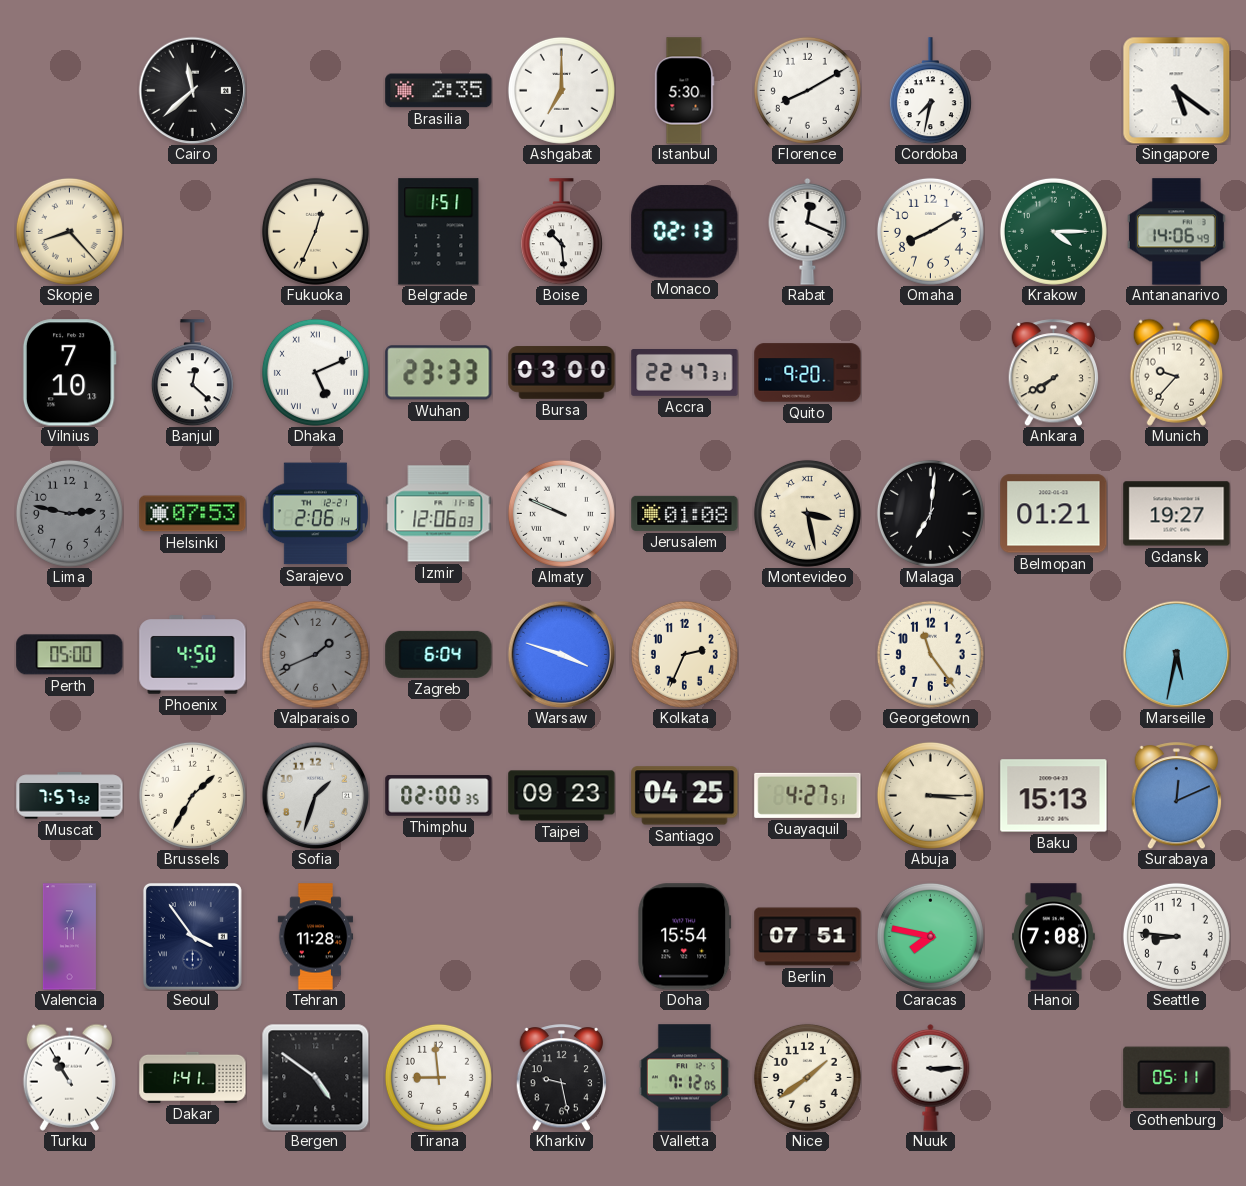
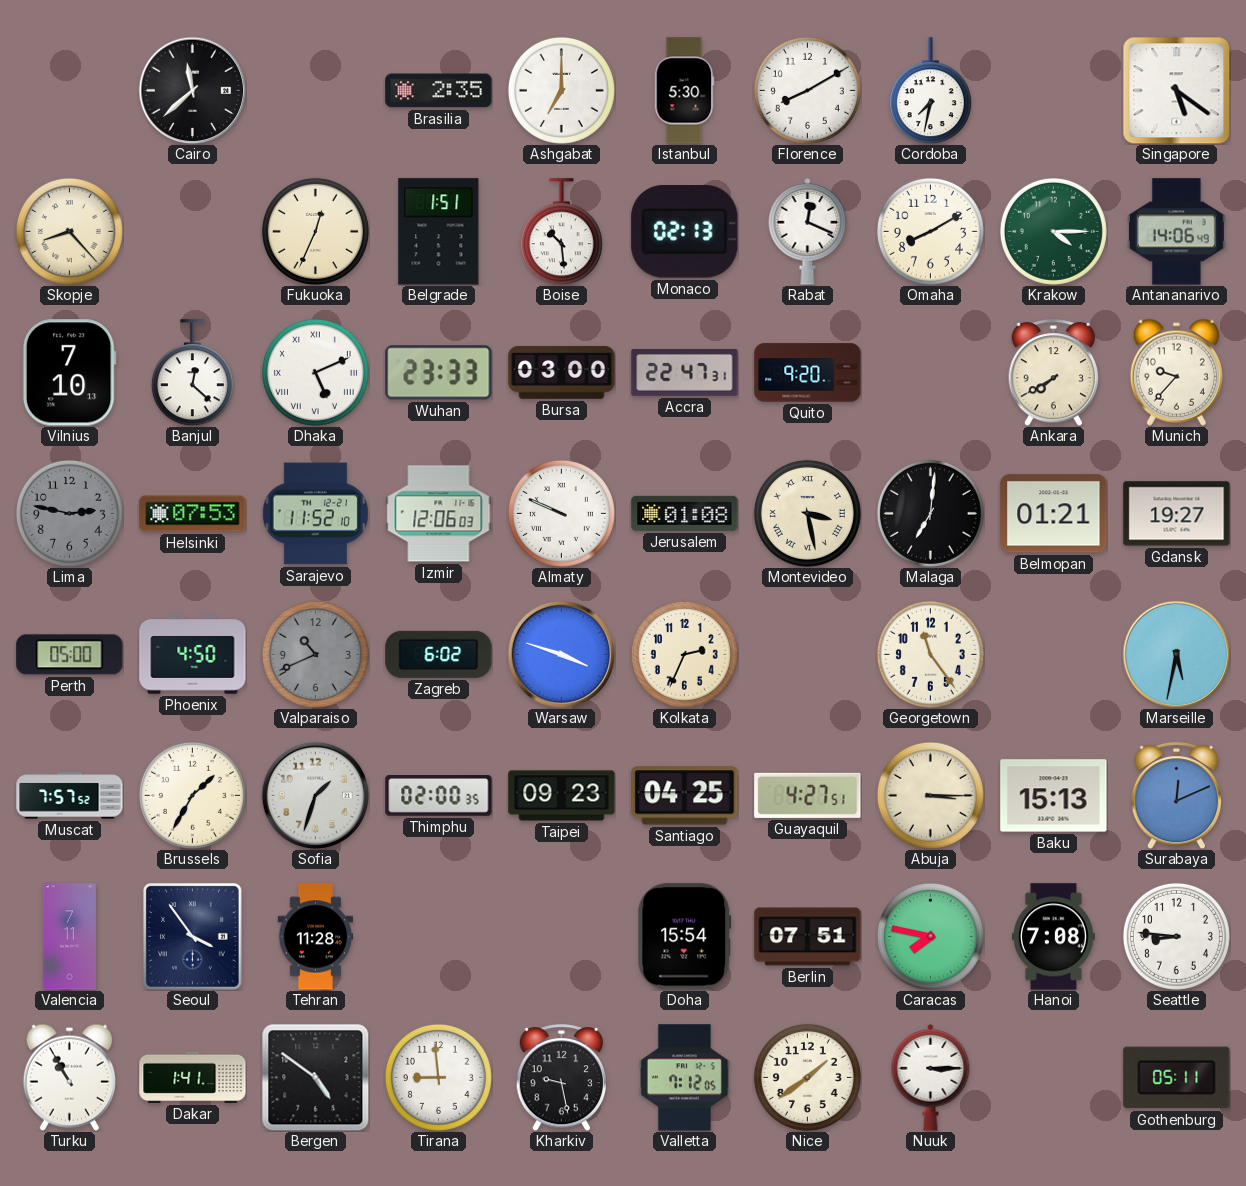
Sarajevo: 2:06 -> 11:52 (315, 514)
Valparaiso: 1:41 -> 10:41 (315, 654)
Zagreb: 6:04 -> 6:02 (439, 654)
